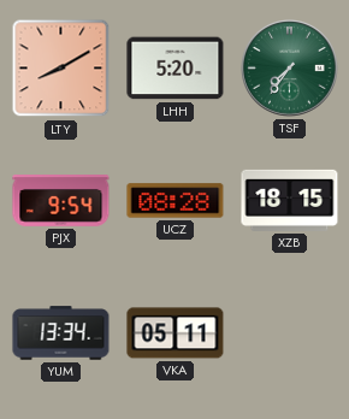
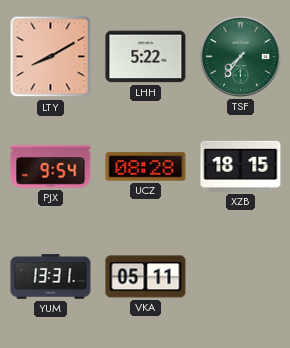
LHH: 5:20 -> 5:22 (146, 57)
YUM: 13:34 -> 13:31 (51, 277)
